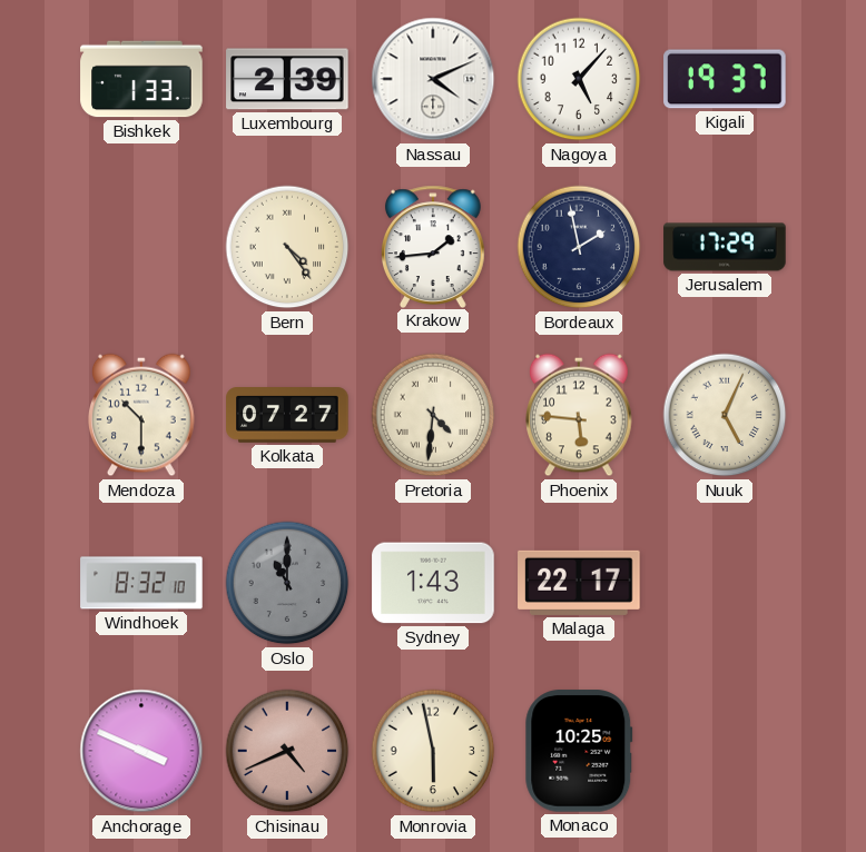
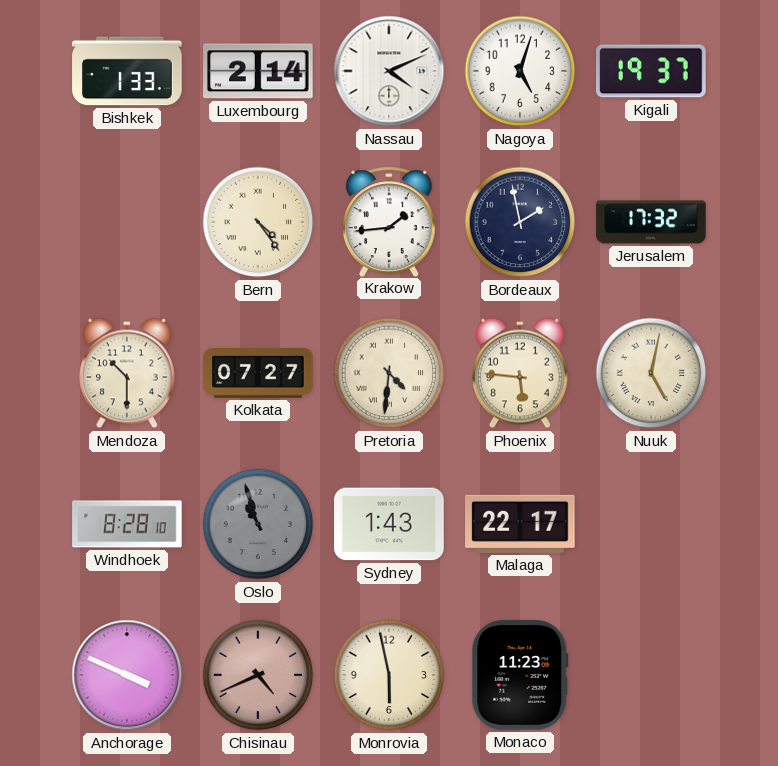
Luxembourg: 2:39 -> 2:14 (258, 71)
Nagoya: 5:07 -> 5:03 (520, 71)
Jerusalem: 17:29 -> 17:32 (651, 222)
Nuuk: 5:04 -> 5:02 (651, 373)
Windhoek: 8:32 -> 8:28 (127, 524)
Oslo: 11:00 -> 10:57 (258, 524)
Monaco: 10:25 -> 11:23 (520, 675)
